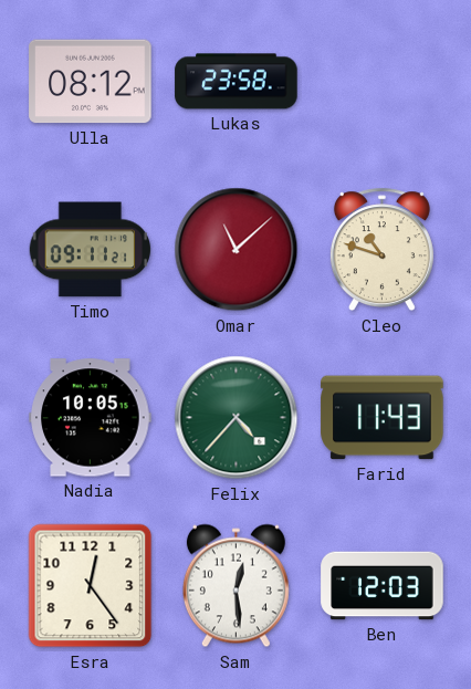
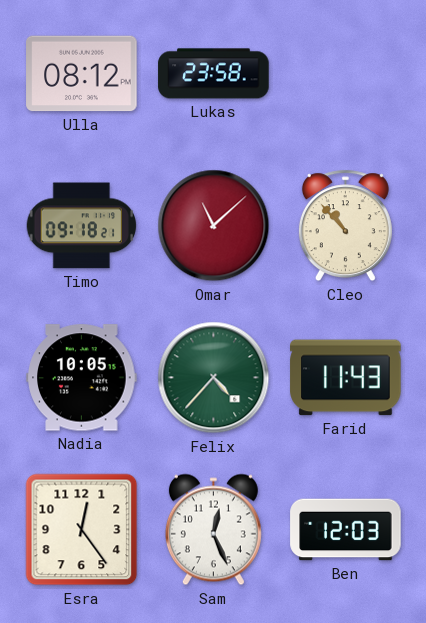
Timo: 09:11 -> 09:18 (82, 226)
Cleo: 10:48 -> 10:53 (345, 226)
Sam: 12:29 -> 12:26 (213, 530)
